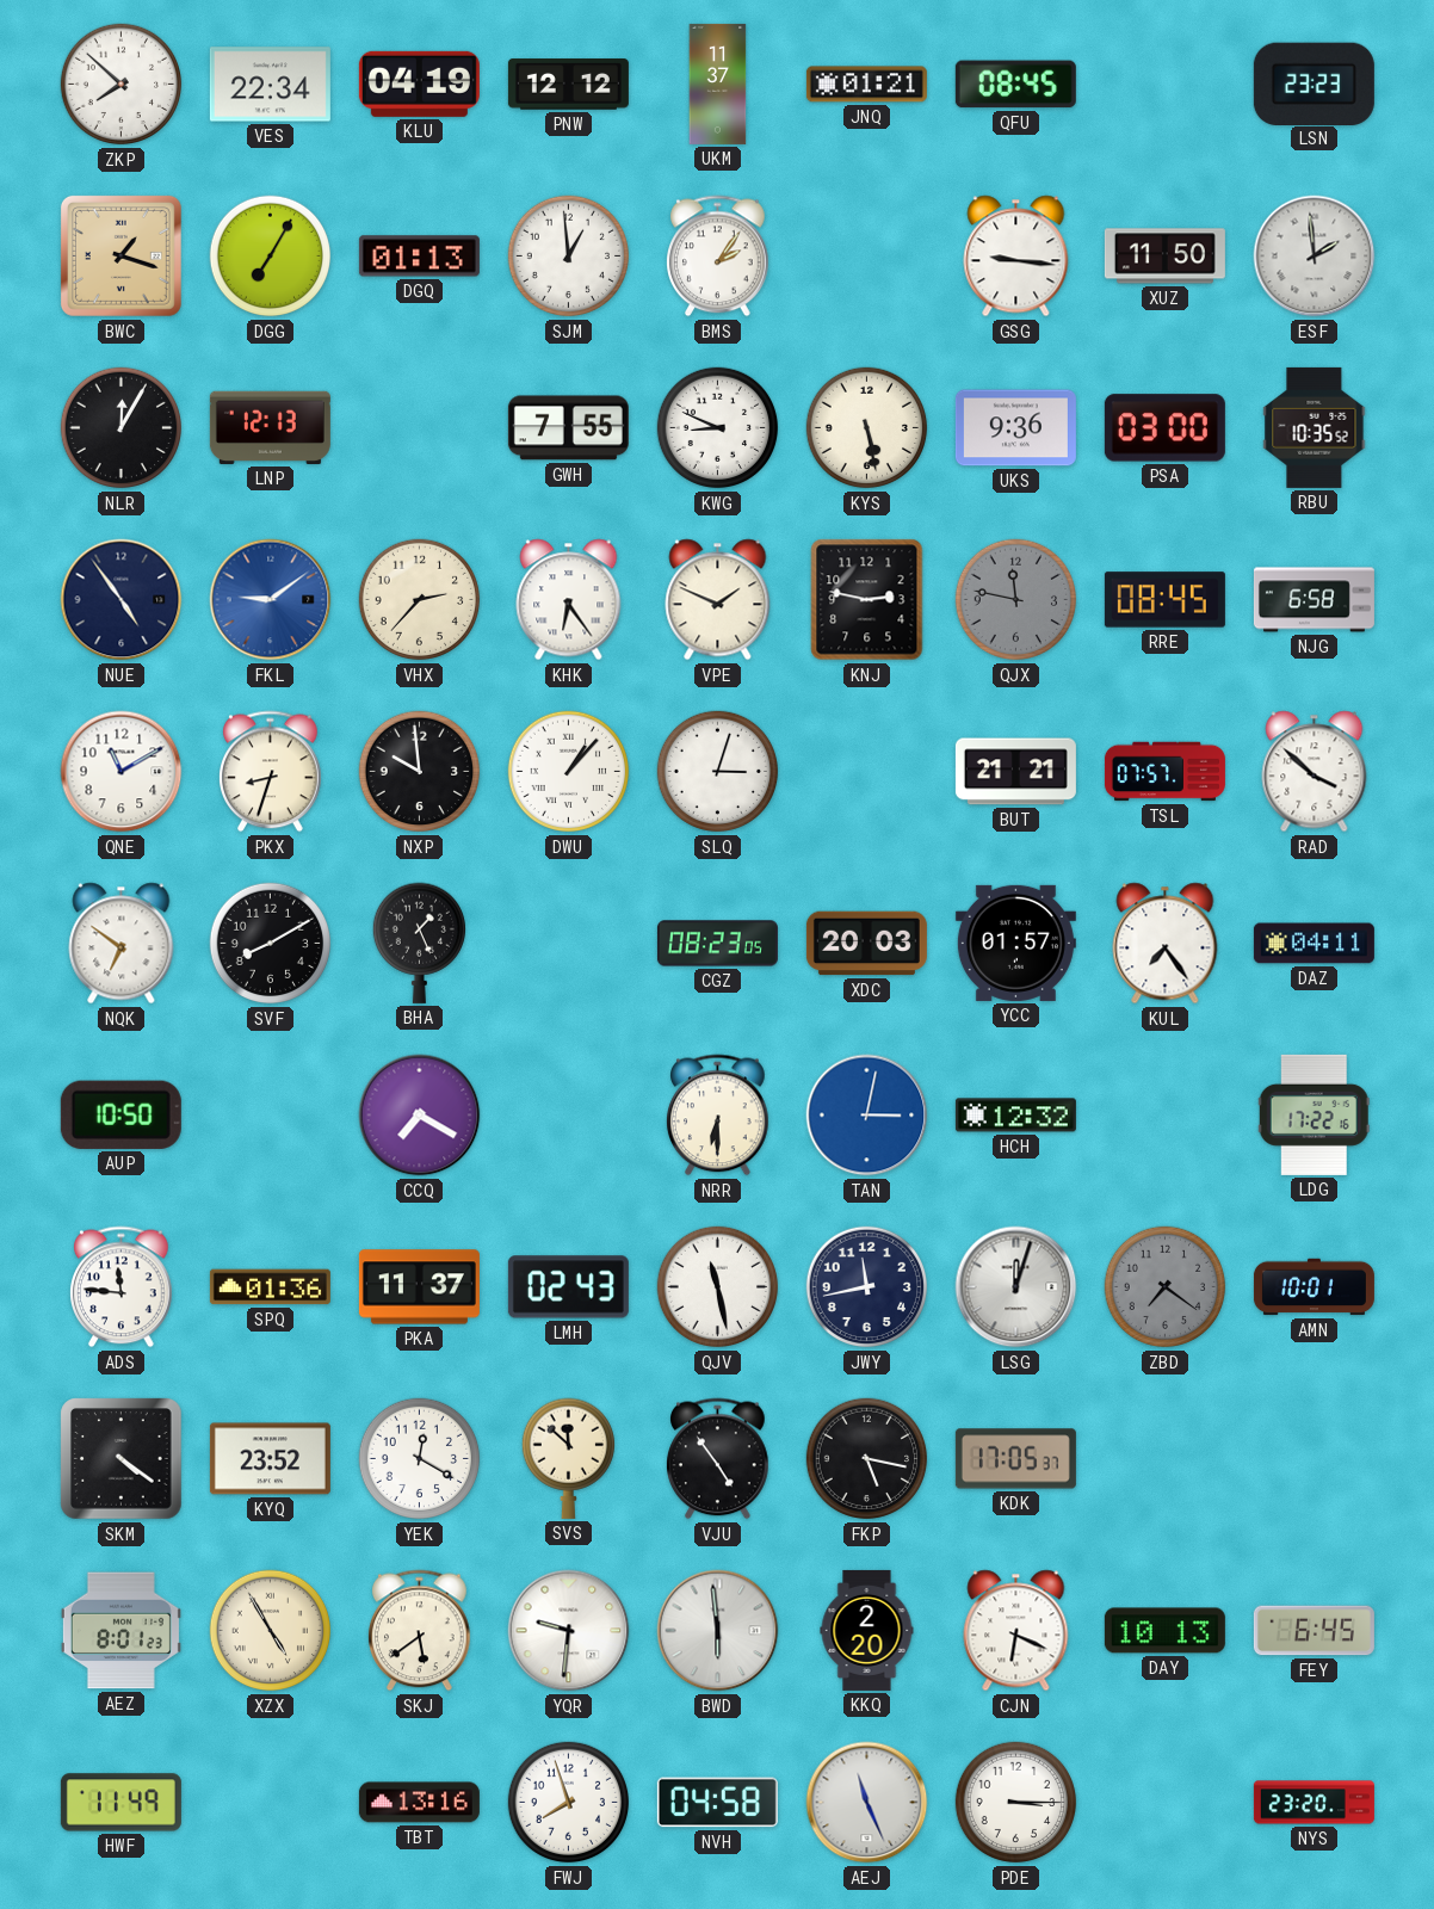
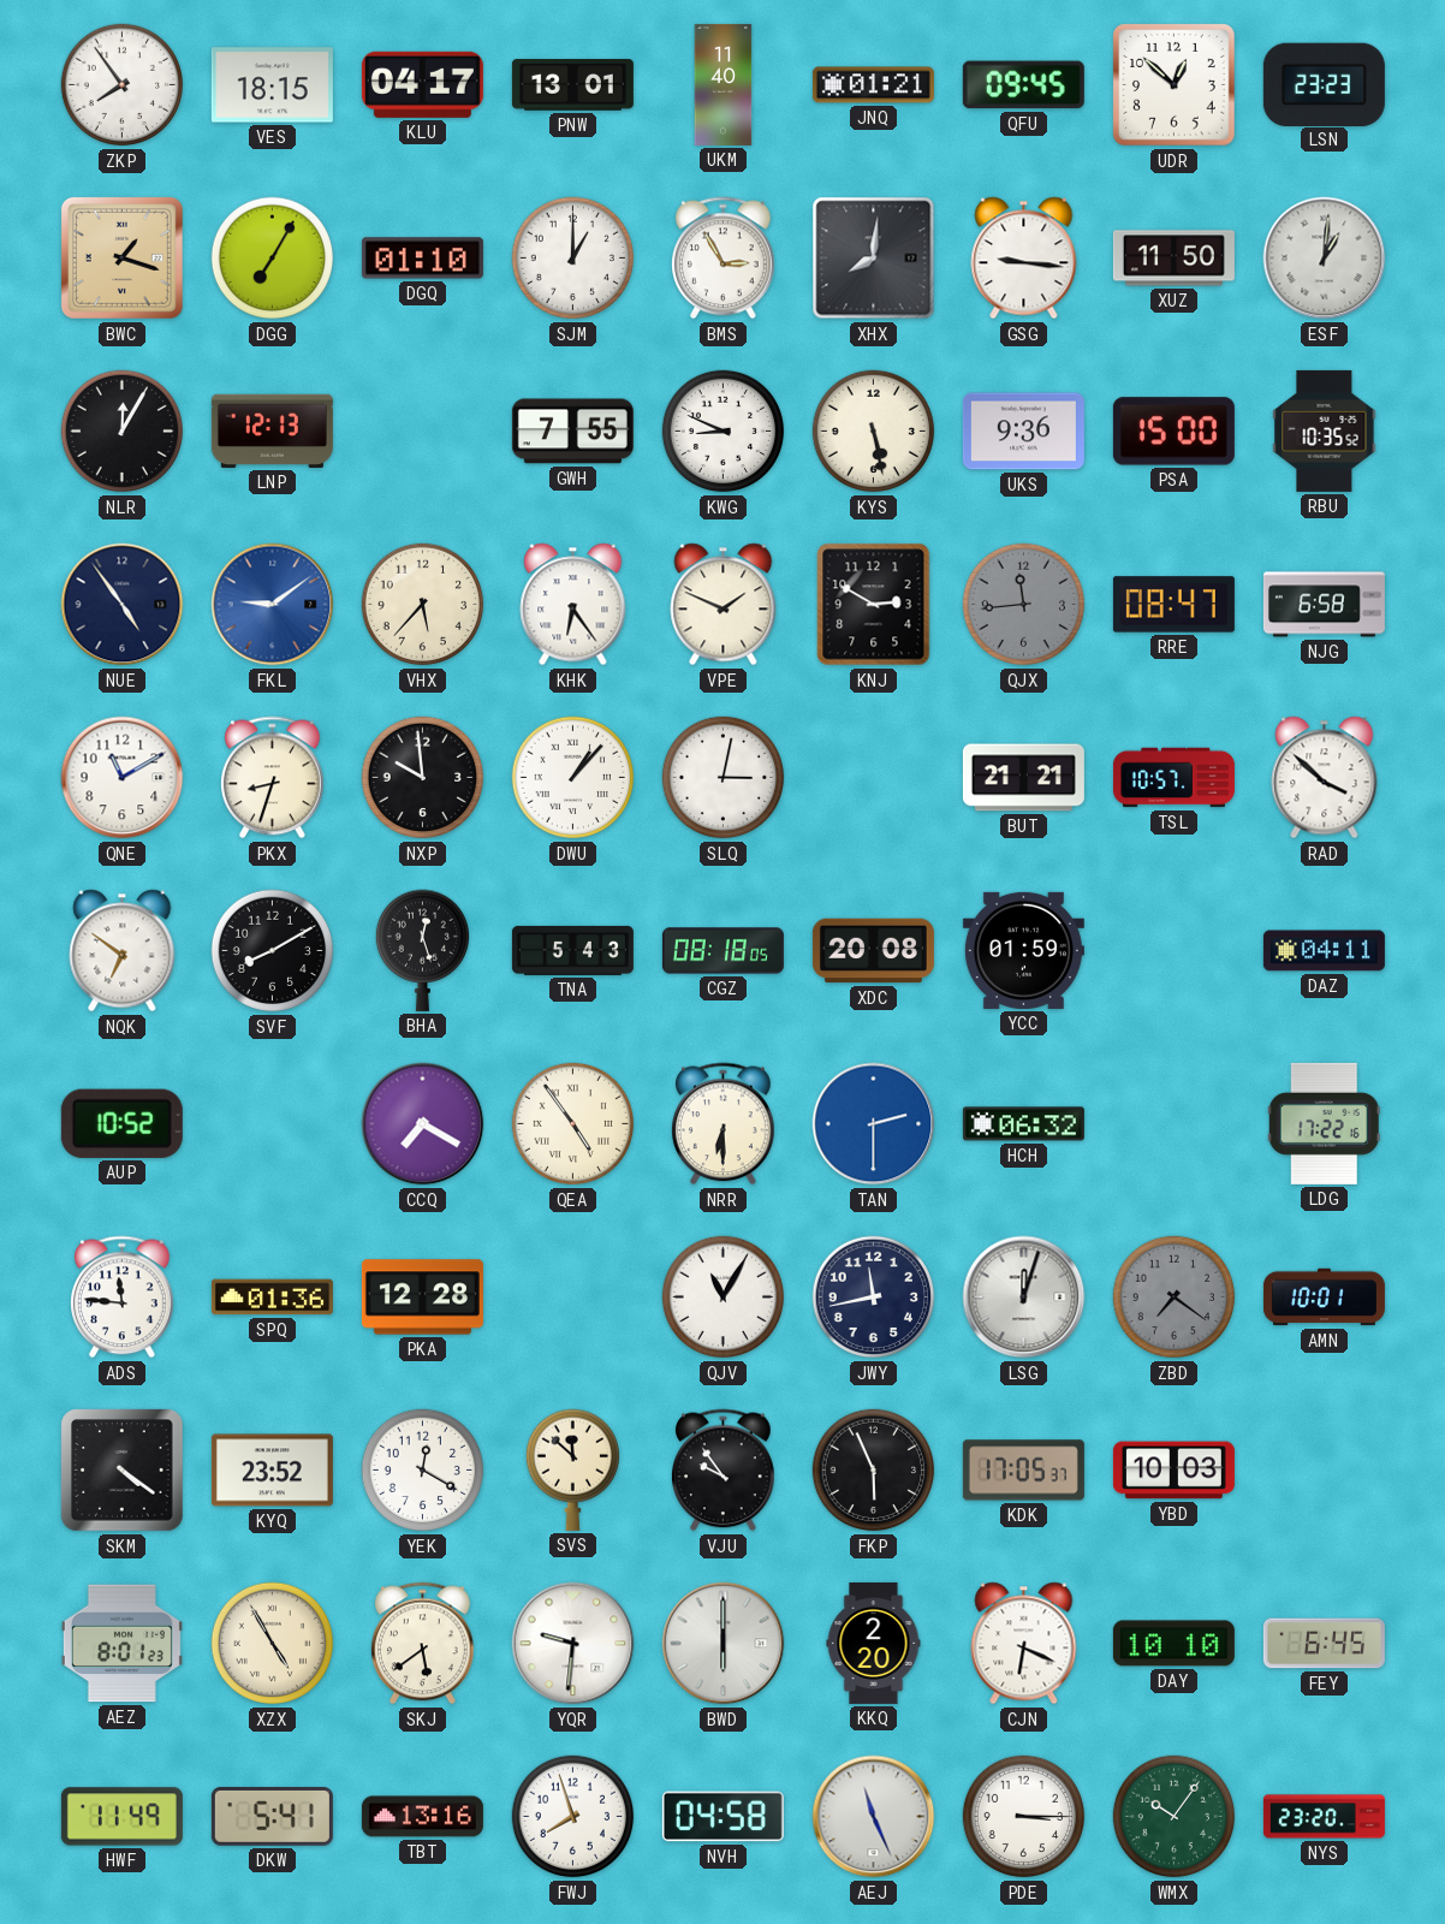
ZKP: 7:52 -> 7:54 (123, 85)
VES: 22:34 -> 18:15 (272, 85)
KLU: 04:19 -> 04:17 (422, 84)
PNW: 12:12 -> 13:01 (572, 85)
UKM: 11:37 -> 11:40 (724, 84)
QFU: 08:45 -> 09:45 (1023, 85)
UDR: none -> 12:52 (1175, 85)
DGQ: 01:13 -> 01:10 (422, 259)
SJM: 12:59 -> 1:00 (573, 259)
BMS: 2:06 -> 2:55 (724, 259)
XHX: none -> 8:01 (874, 259)
ESF: 1:59 -> 1:01 (1325, 259)
PSA: 03:00 -> 15:00 (1173, 432)
VHX: 2:37 -> 5:37 (423, 605)
KNJ: 2:47 -> 2:50 (874, 605)
QJX: 11:47 -> 11:44 (1024, 605)
RRE: 08:45 -> 08:47 (1173, 605)
SLQ: 3:03 -> 3:02 (724, 778)
TSL: 07:57 -> 10:57 (1173, 778)
BHA: 1:26 -> 12:27 (422, 950)
TNA: none -> 5:43 (572, 950)
CGZ: 08:23 -> 08:18 (722, 951)
XDC: 20:03 -> 20:08 (873, 951)
YCC: 01:57 -> 01:59 (1023, 950)
KUL: 7:24 -> none (1166, 944)
AUP: 10:50 -> 10:52 (121, 1123)
QEA: none -> 4:54 (573, 1124)
TAN: 3:02 -> 2:30 (874, 1124)
HCH: 12:32 -> 06:32 (1023, 1124)
PKA: 11:37 -> 12:28 (422, 1297)
LMH: 02:43 -> none (568, 1287)
QJV: 11:28 -> 11:05 (724, 1297)
VJU: 4:54 -> 9:54 (724, 1471)
FKP: 5:17 -> 5:56 (874, 1471)
YBD: none -> 10:03 (1173, 1471)
BWD: 5:59 -> 6:00 (724, 1644)
DAY: 10:13 -> 10:10 (1173, 1644)
DKW: none -> 5:41 (272, 1817)
WMX: none -> 10:06 (1175, 1817)
